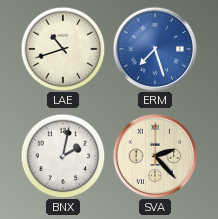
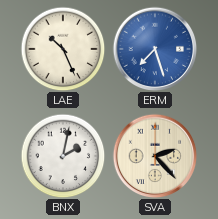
LAE: 10:42 -> 10:26 (63, 49)
